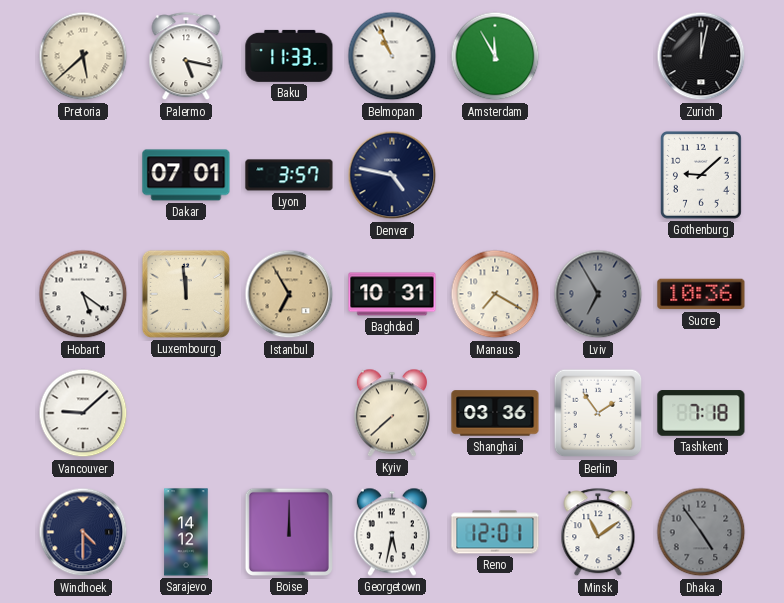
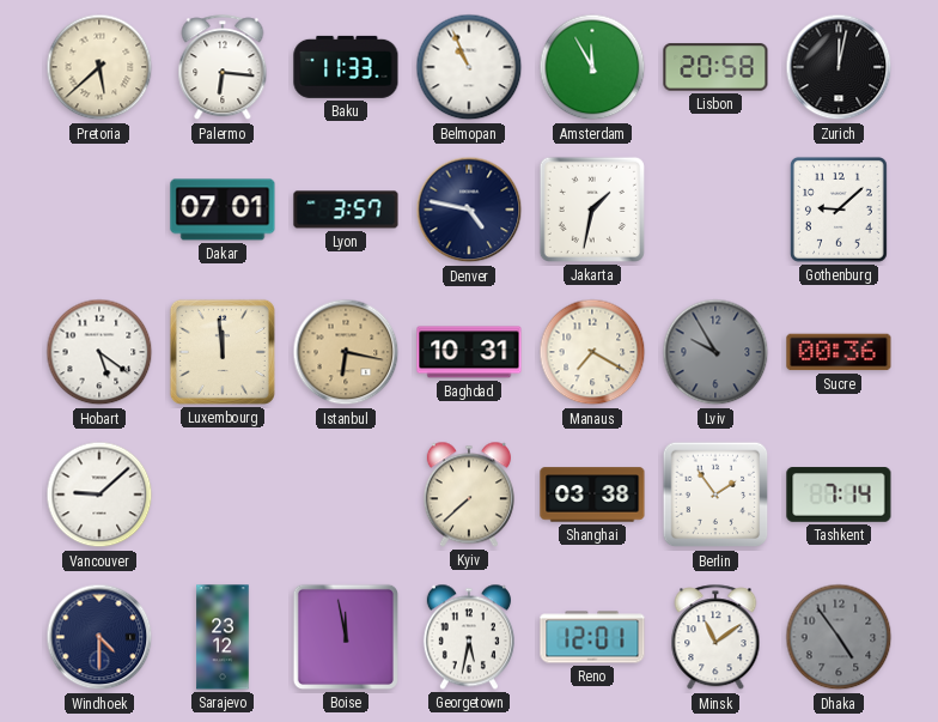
Palermo: 5:17 -> 6:16 (223, 68)
Lisbon: none -> 20:58 (715, 67)
Jakarta: none -> 1:32 (592, 210)
Istanbul: 6:55 -> 6:17 (346, 352)
Lviv: 6:55 -> 9:55 (715, 352)
Sucre: 10:36 -> 00:36 (839, 352)
Shanghai: 03:36 -> 03:38 (592, 495)
Tashkent: 7:18 -> 7:14 (839, 495)
Sarajevo: 14:12 -> 23:12 (223, 637)
Boise: 12:00 -> 11:58 (346, 637)
